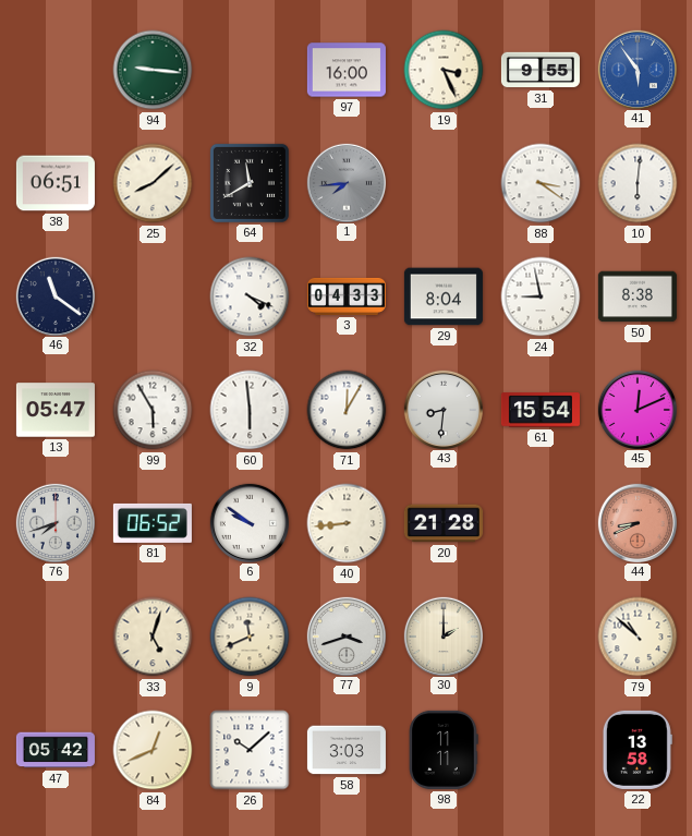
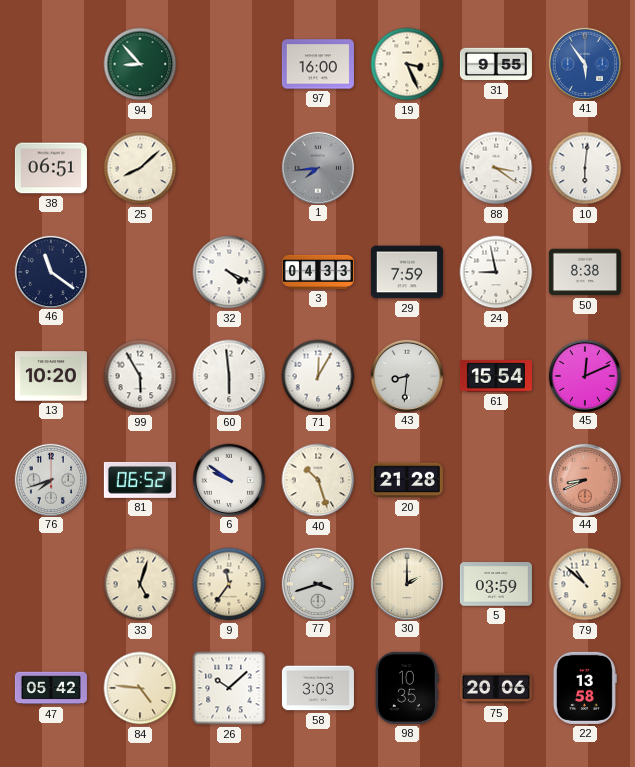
94: 9:16 -> 8:53 (140, 64)
64: 11:40 -> none (250, 183)
29: 8:04 -> 7:59 (407, 272)
13: 05:47 -> 10:20 (51, 376)
40: 8:44 -> 10:27 (318, 480)
9: 11:41 -> 11:36 (229, 584)
5: none -> 03:59 (496, 584)
84: 12:41 -> 4:46 (140, 688)
98: 11:11 -> 10:35 (407, 688)
75: none -> 20:06 (496, 688)
